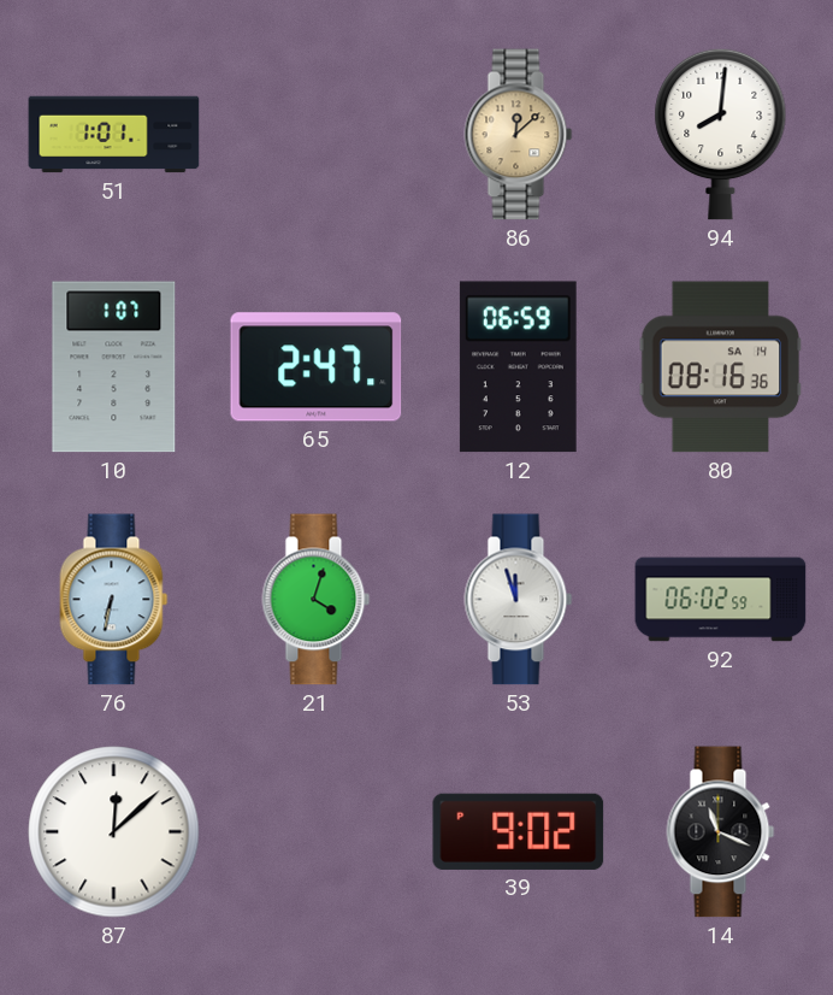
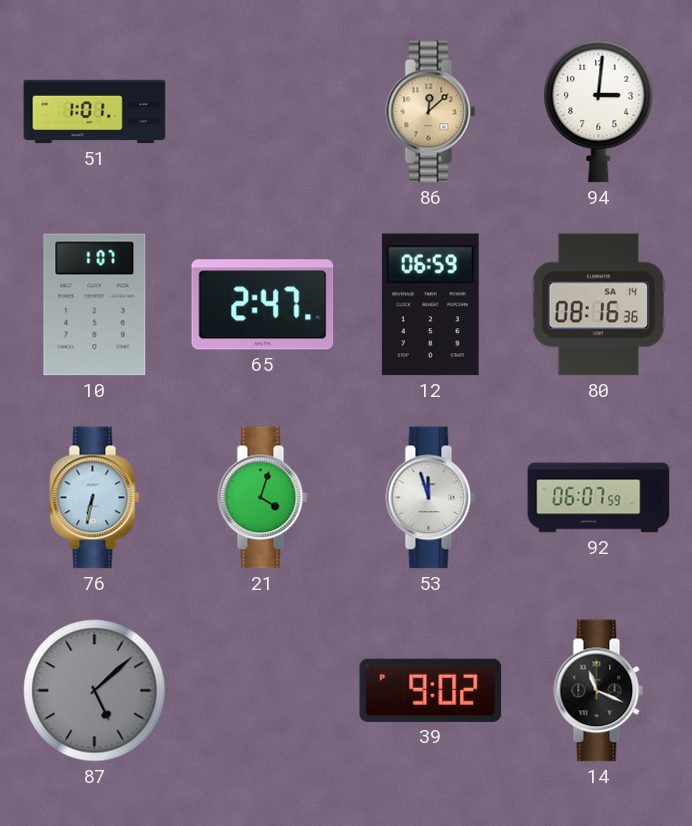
94: 8:01 -> 3:01 (599, 111)
92: 06:02 -> 06:07 (599, 498)
87: 12:08 -> 5:08 (95, 691)
87 dial: white -> grey (95, 691)
